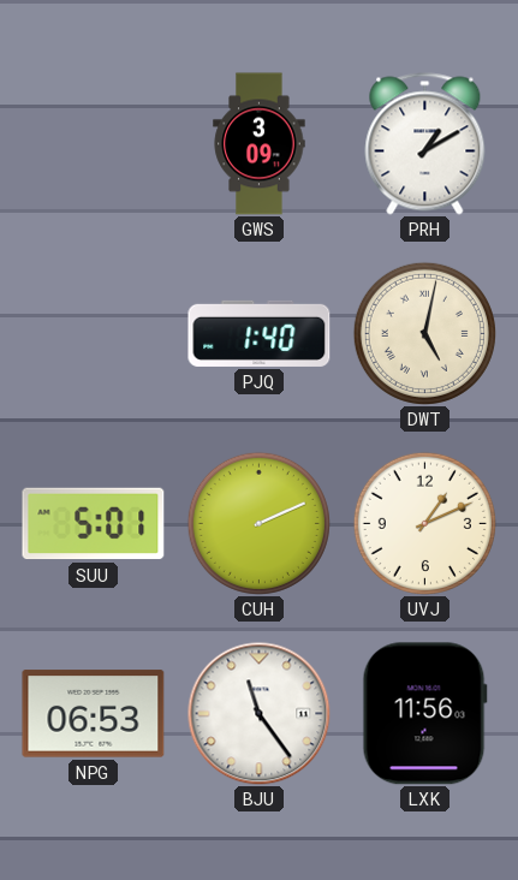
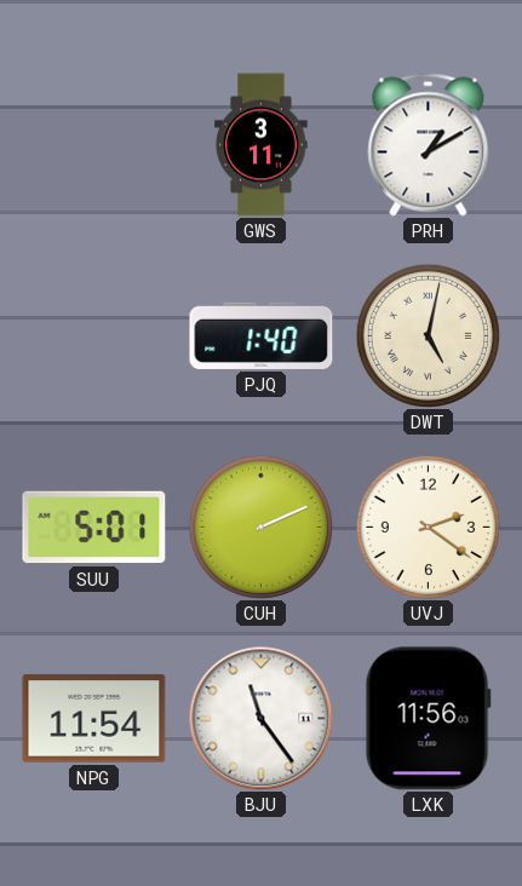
GWS: 3:09 -> 3:11 (262, 145)
UVJ: 1:11 -> 2:21 (428, 527)
NPG: 06:53 -> 11:54 (94, 719)
